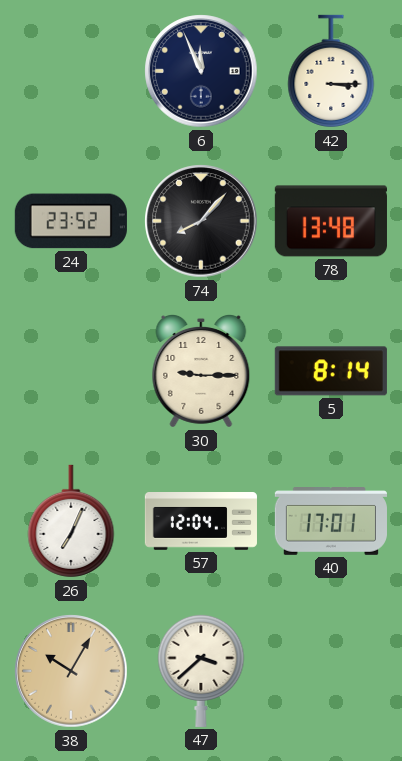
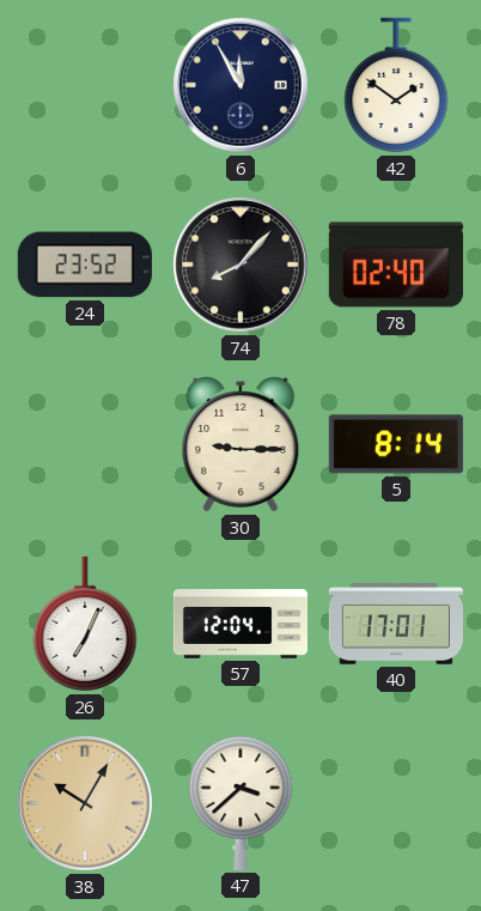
6: 11:56 -> 11:55 (240, 85)
42: 3:15 -> 1:51 (396, 85)
78: 13:48 -> 02:40 (396, 265)
